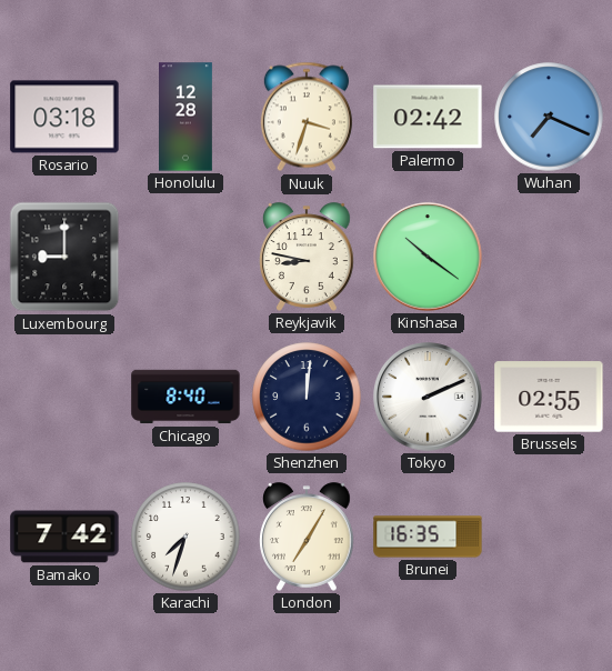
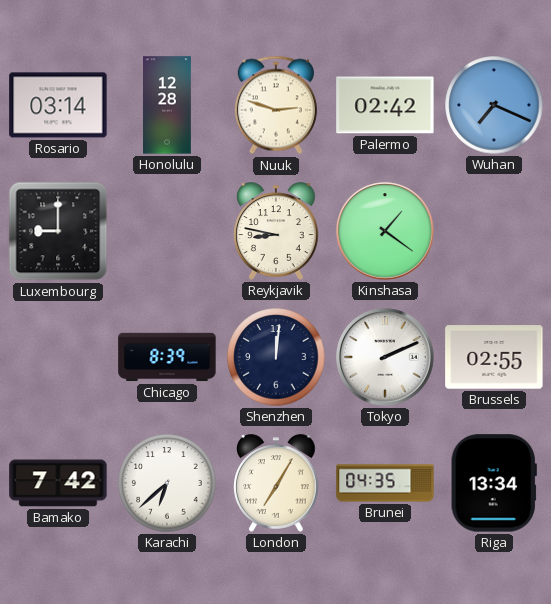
Rosario: 03:18 -> 03:14 (58, 105)
Nuuk: 3:33 -> 2:48 (276, 105)
Kinshasa: 10:21 -> 1:21 (385, 231)
Chicago: 8:40 -> 8:39 (167, 357)
Karachi: 7:33 -> 6:38 (167, 483)
Brunei: 16:35 -> 04:35 (385, 483)
Riga: none -> 13:34 (494, 483)
